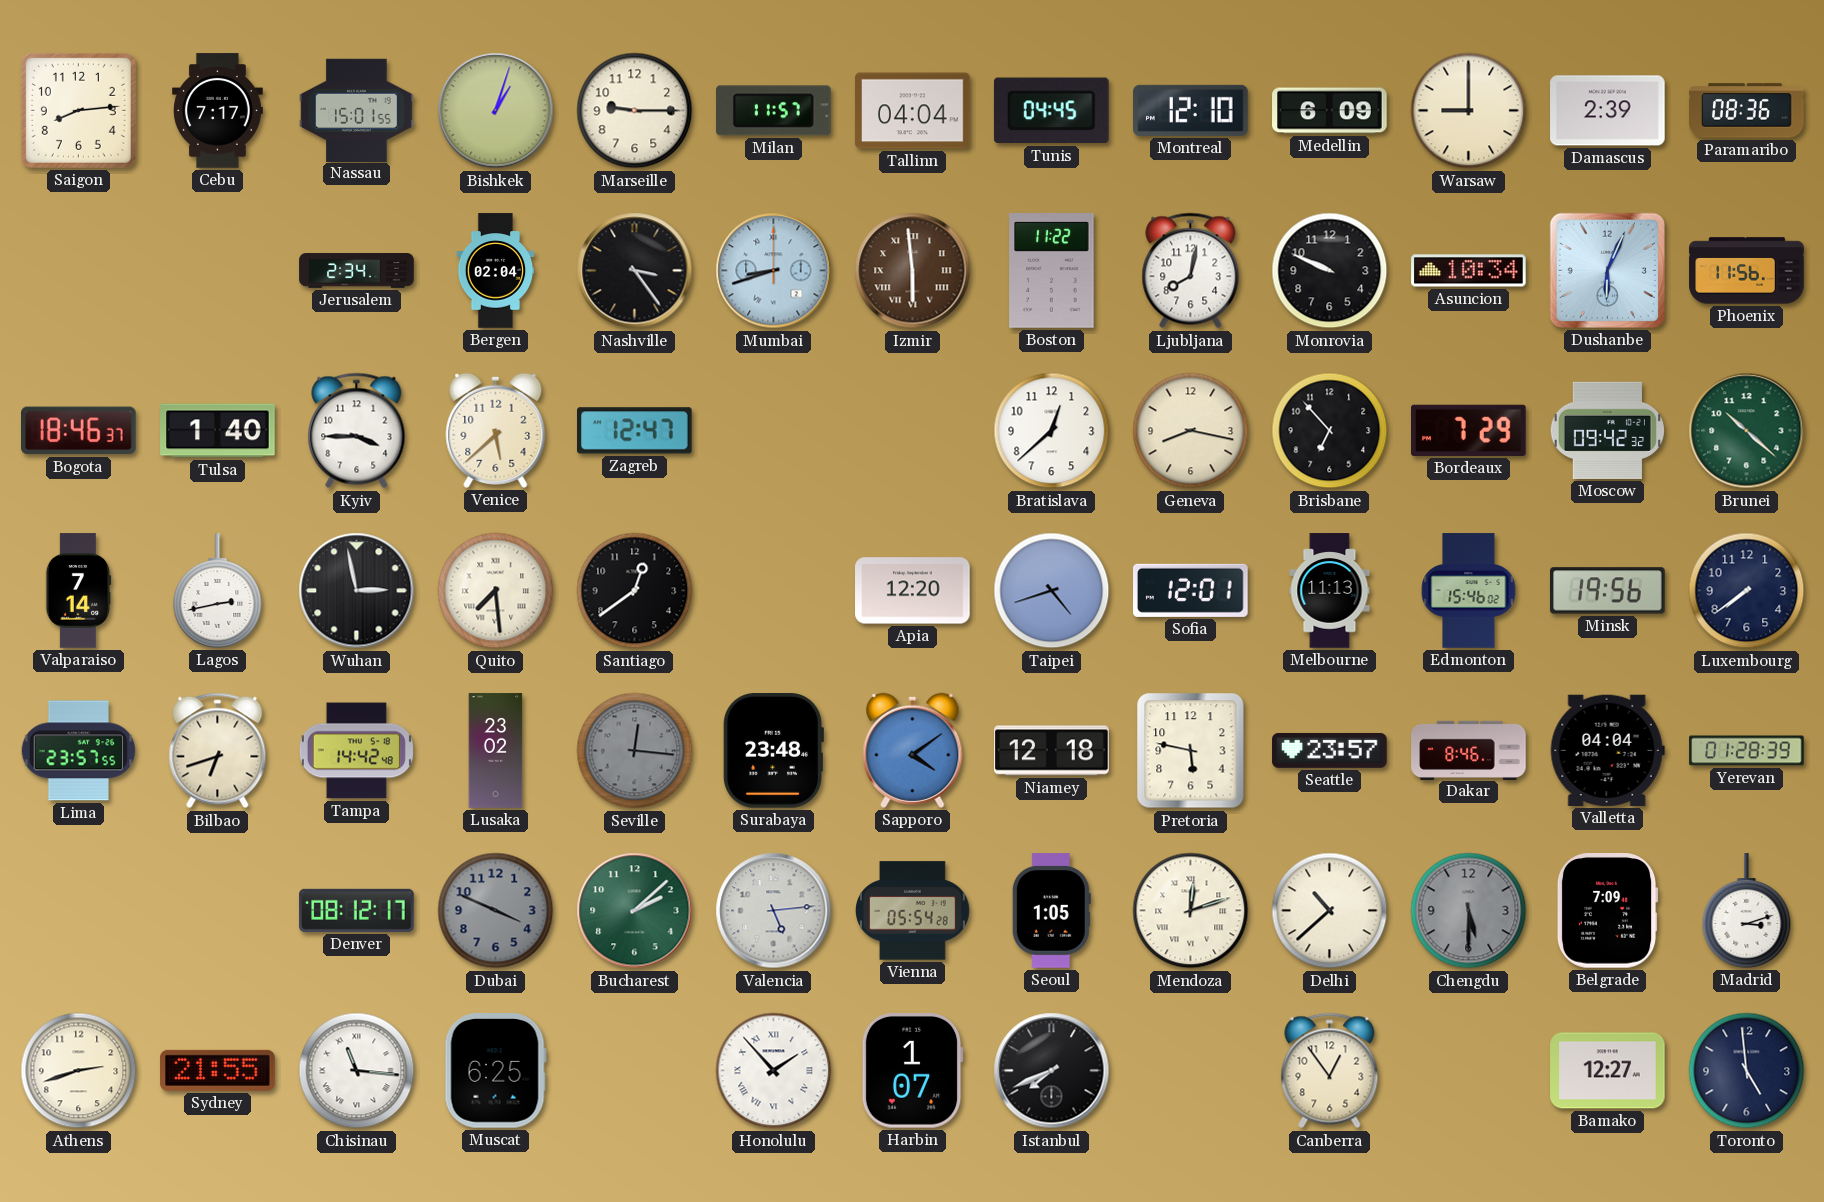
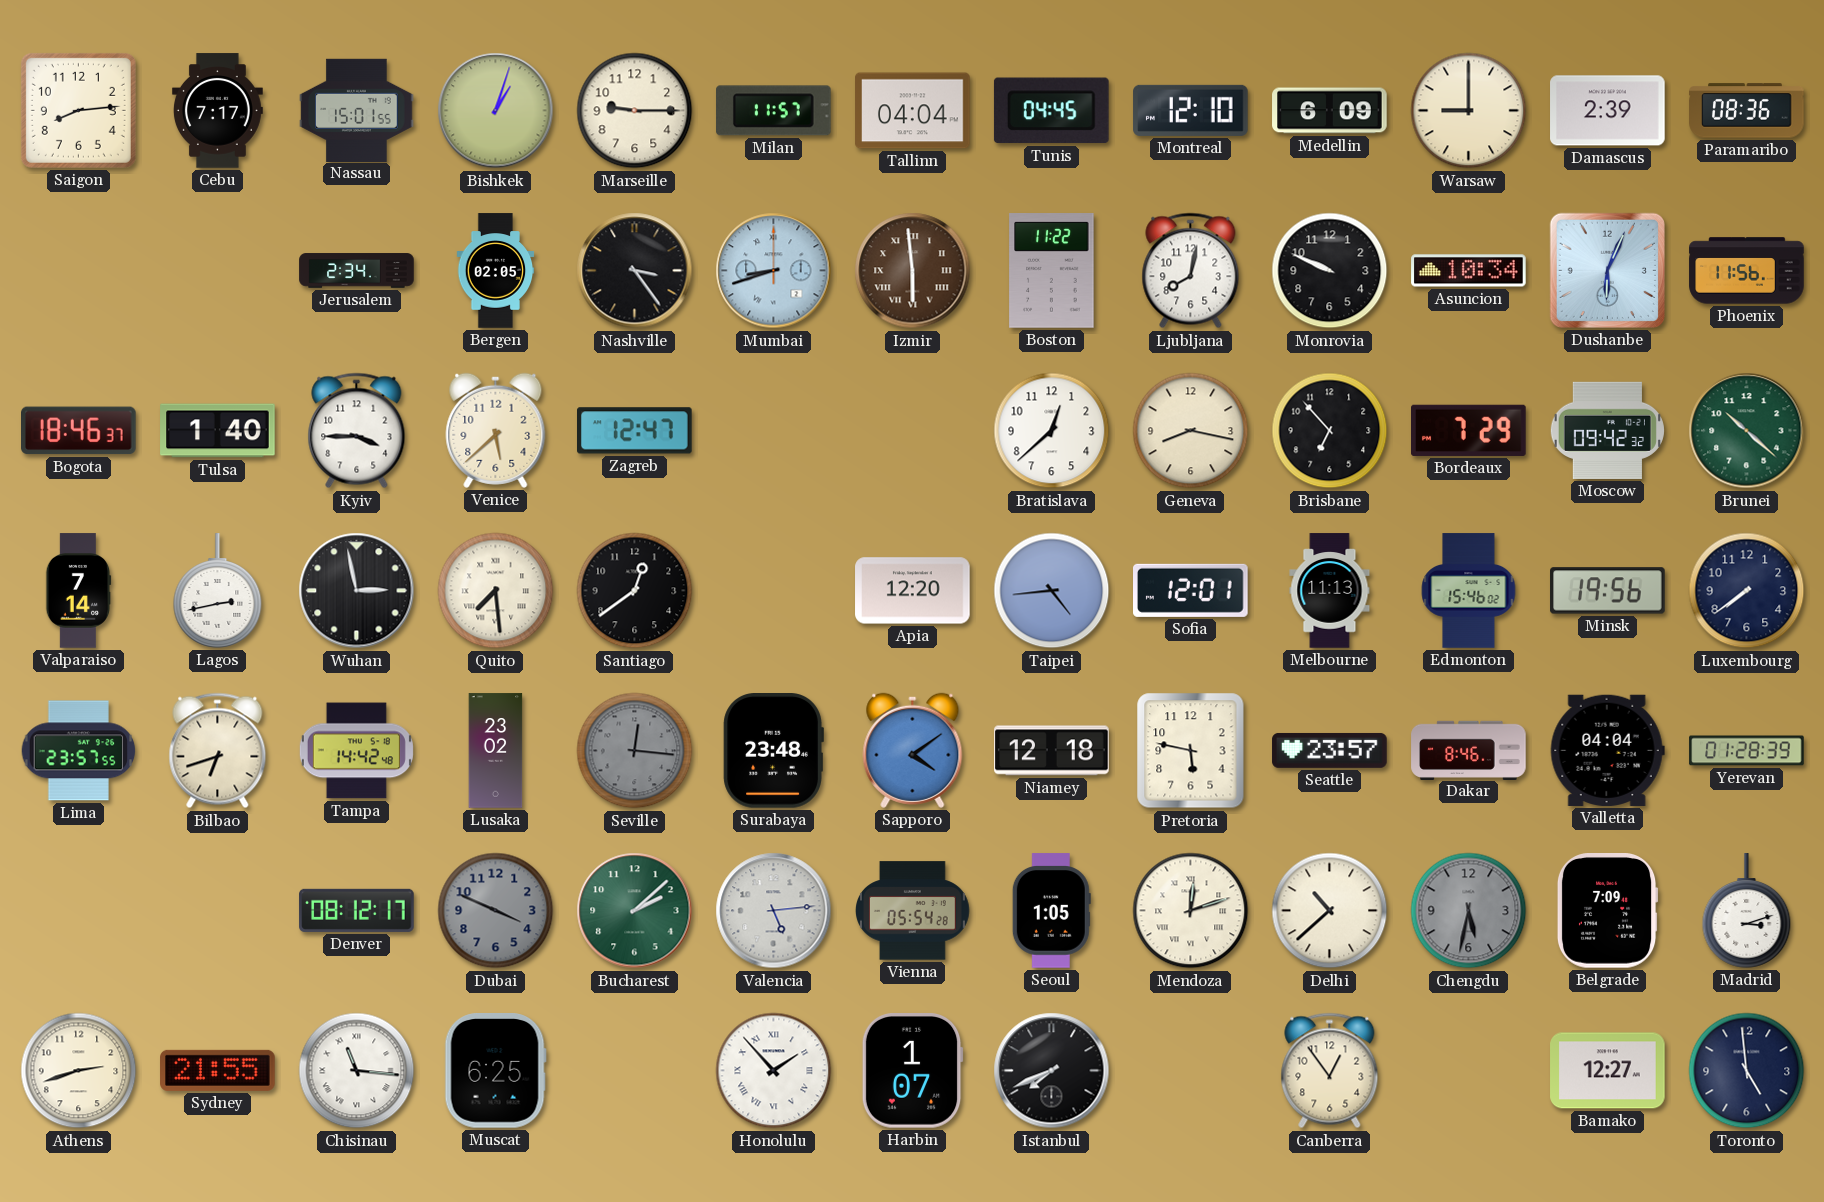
Bergen: 02:04 -> 02:05 (496, 271)
Taipei: 4:42 -> 4:44 (1052, 591)
Chengdu: 5:30 -> 5:32 (1469, 911)
